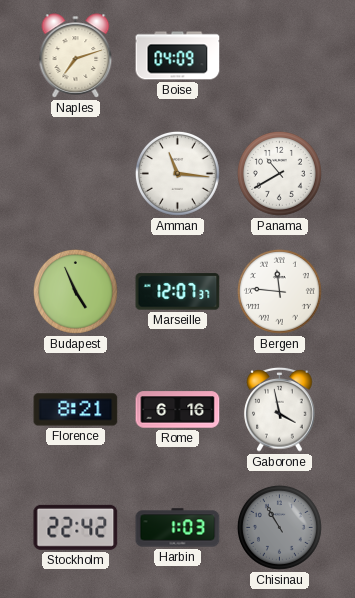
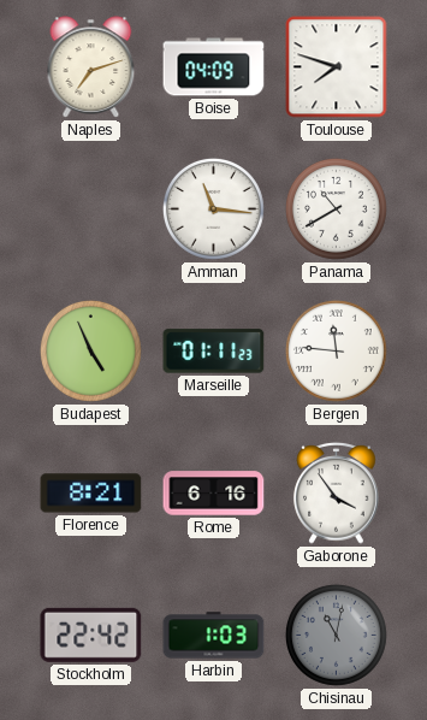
Toulouse: none -> 7:48 (337, 67)
Marseille: 12:07 -> 01:11 (214, 352)
Gaborone: 3:58 -> 3:54 (337, 494)
Chisinau: 10:55 -> 11:02 (336, 635)
